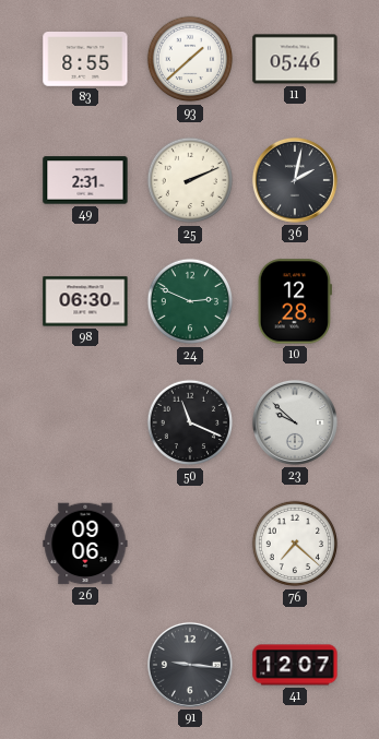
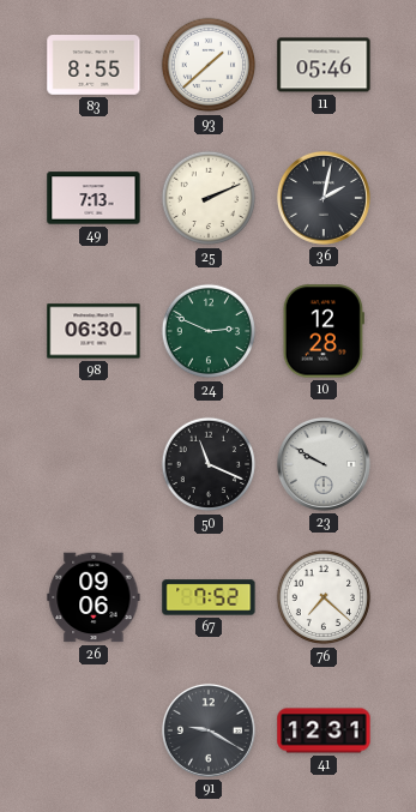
49: 2:31 -> 7:13 (94, 198)
23: 9:52 -> 9:50 (324, 464)
67: none -> 7:52 (209, 597)
91: 9:16 -> 9:20 (209, 730)
41: 12:07 -> 12:31 (324, 730)
